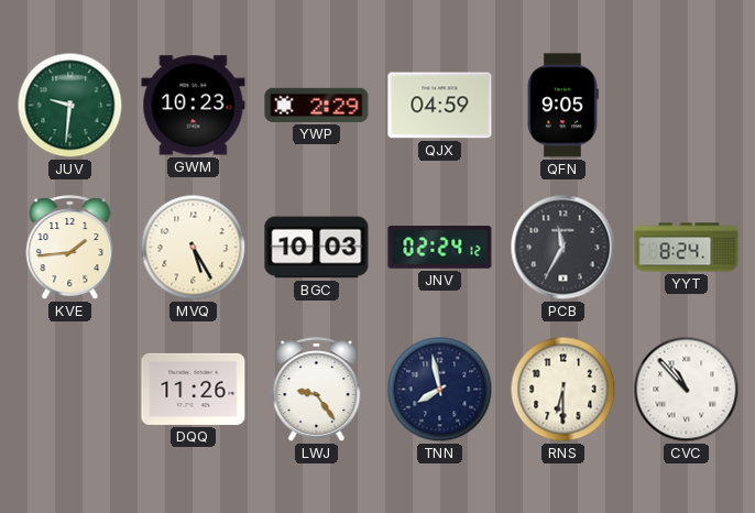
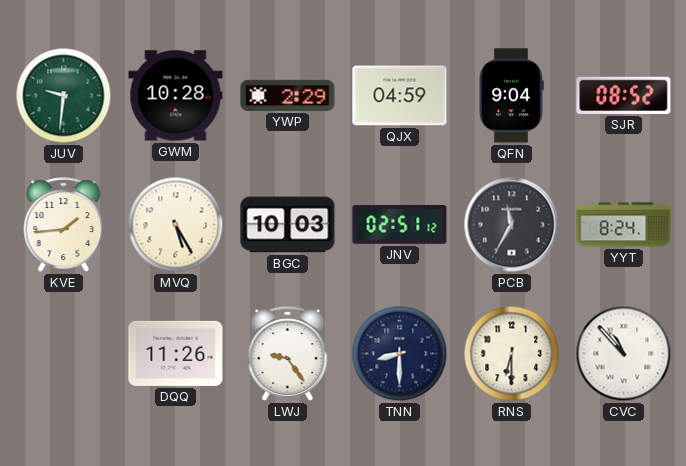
GWM: 10:23 -> 10:28 (176, 96)
QFN: 9:05 -> 9:04 (512, 96)
SJR: none -> 08:52 (624, 95)
JNV: 02:24 -> 02:51 (400, 225)
TNN: 7:58 -> 8:30 (400, 354)
